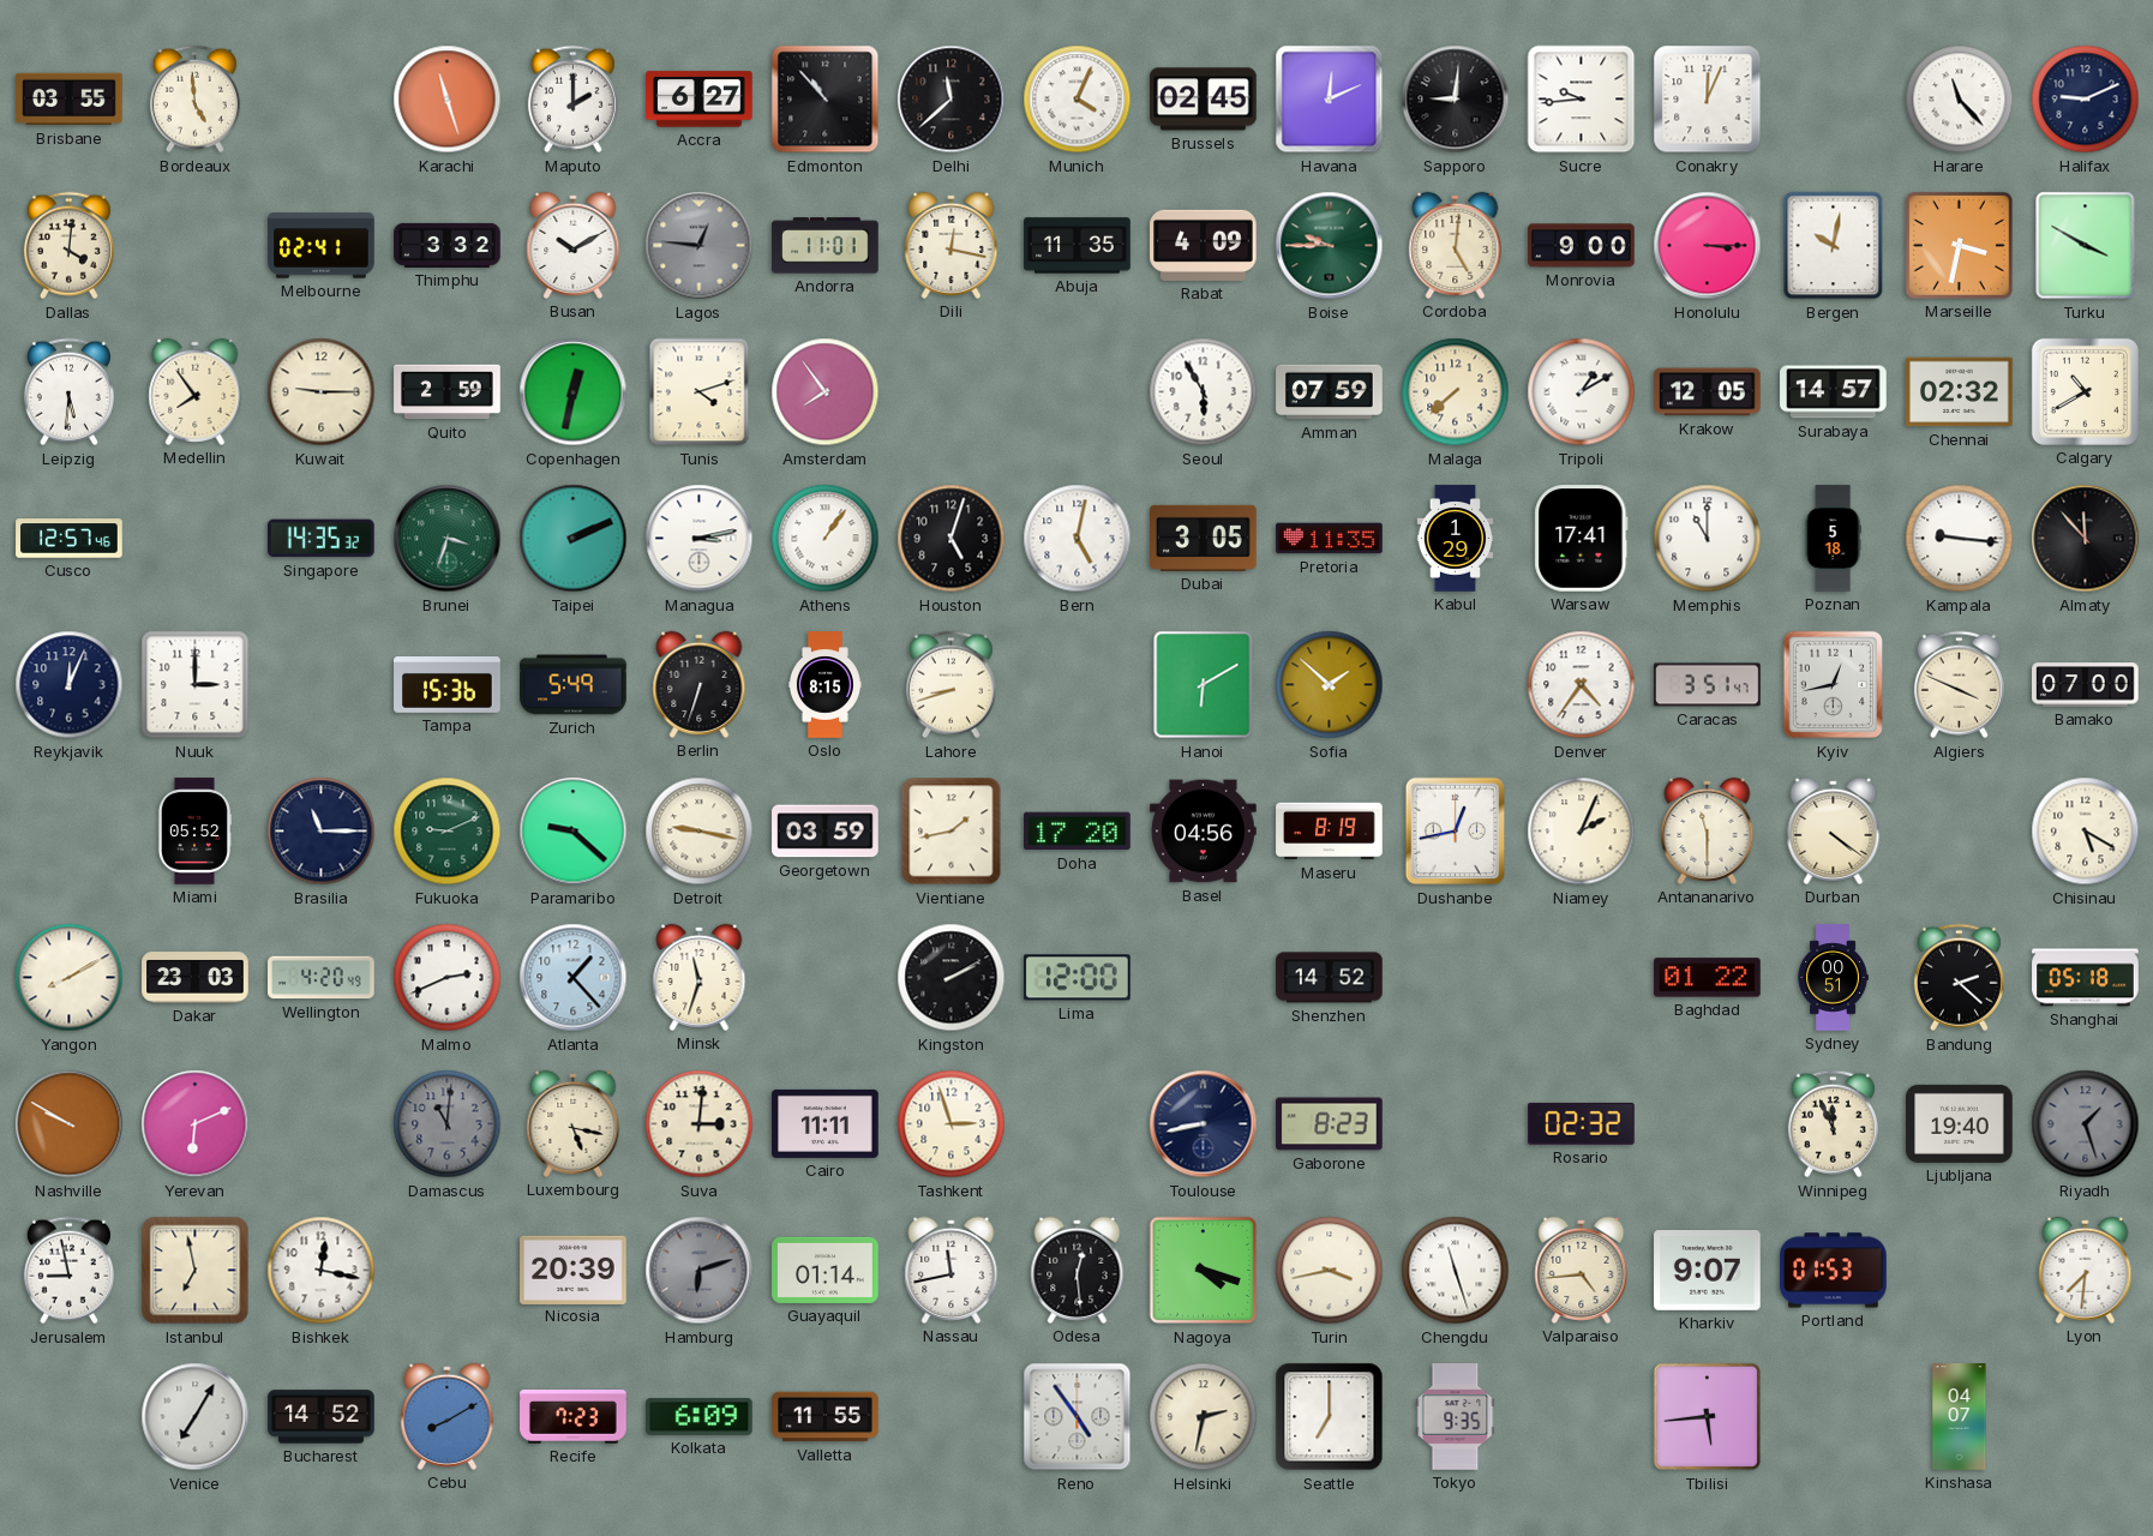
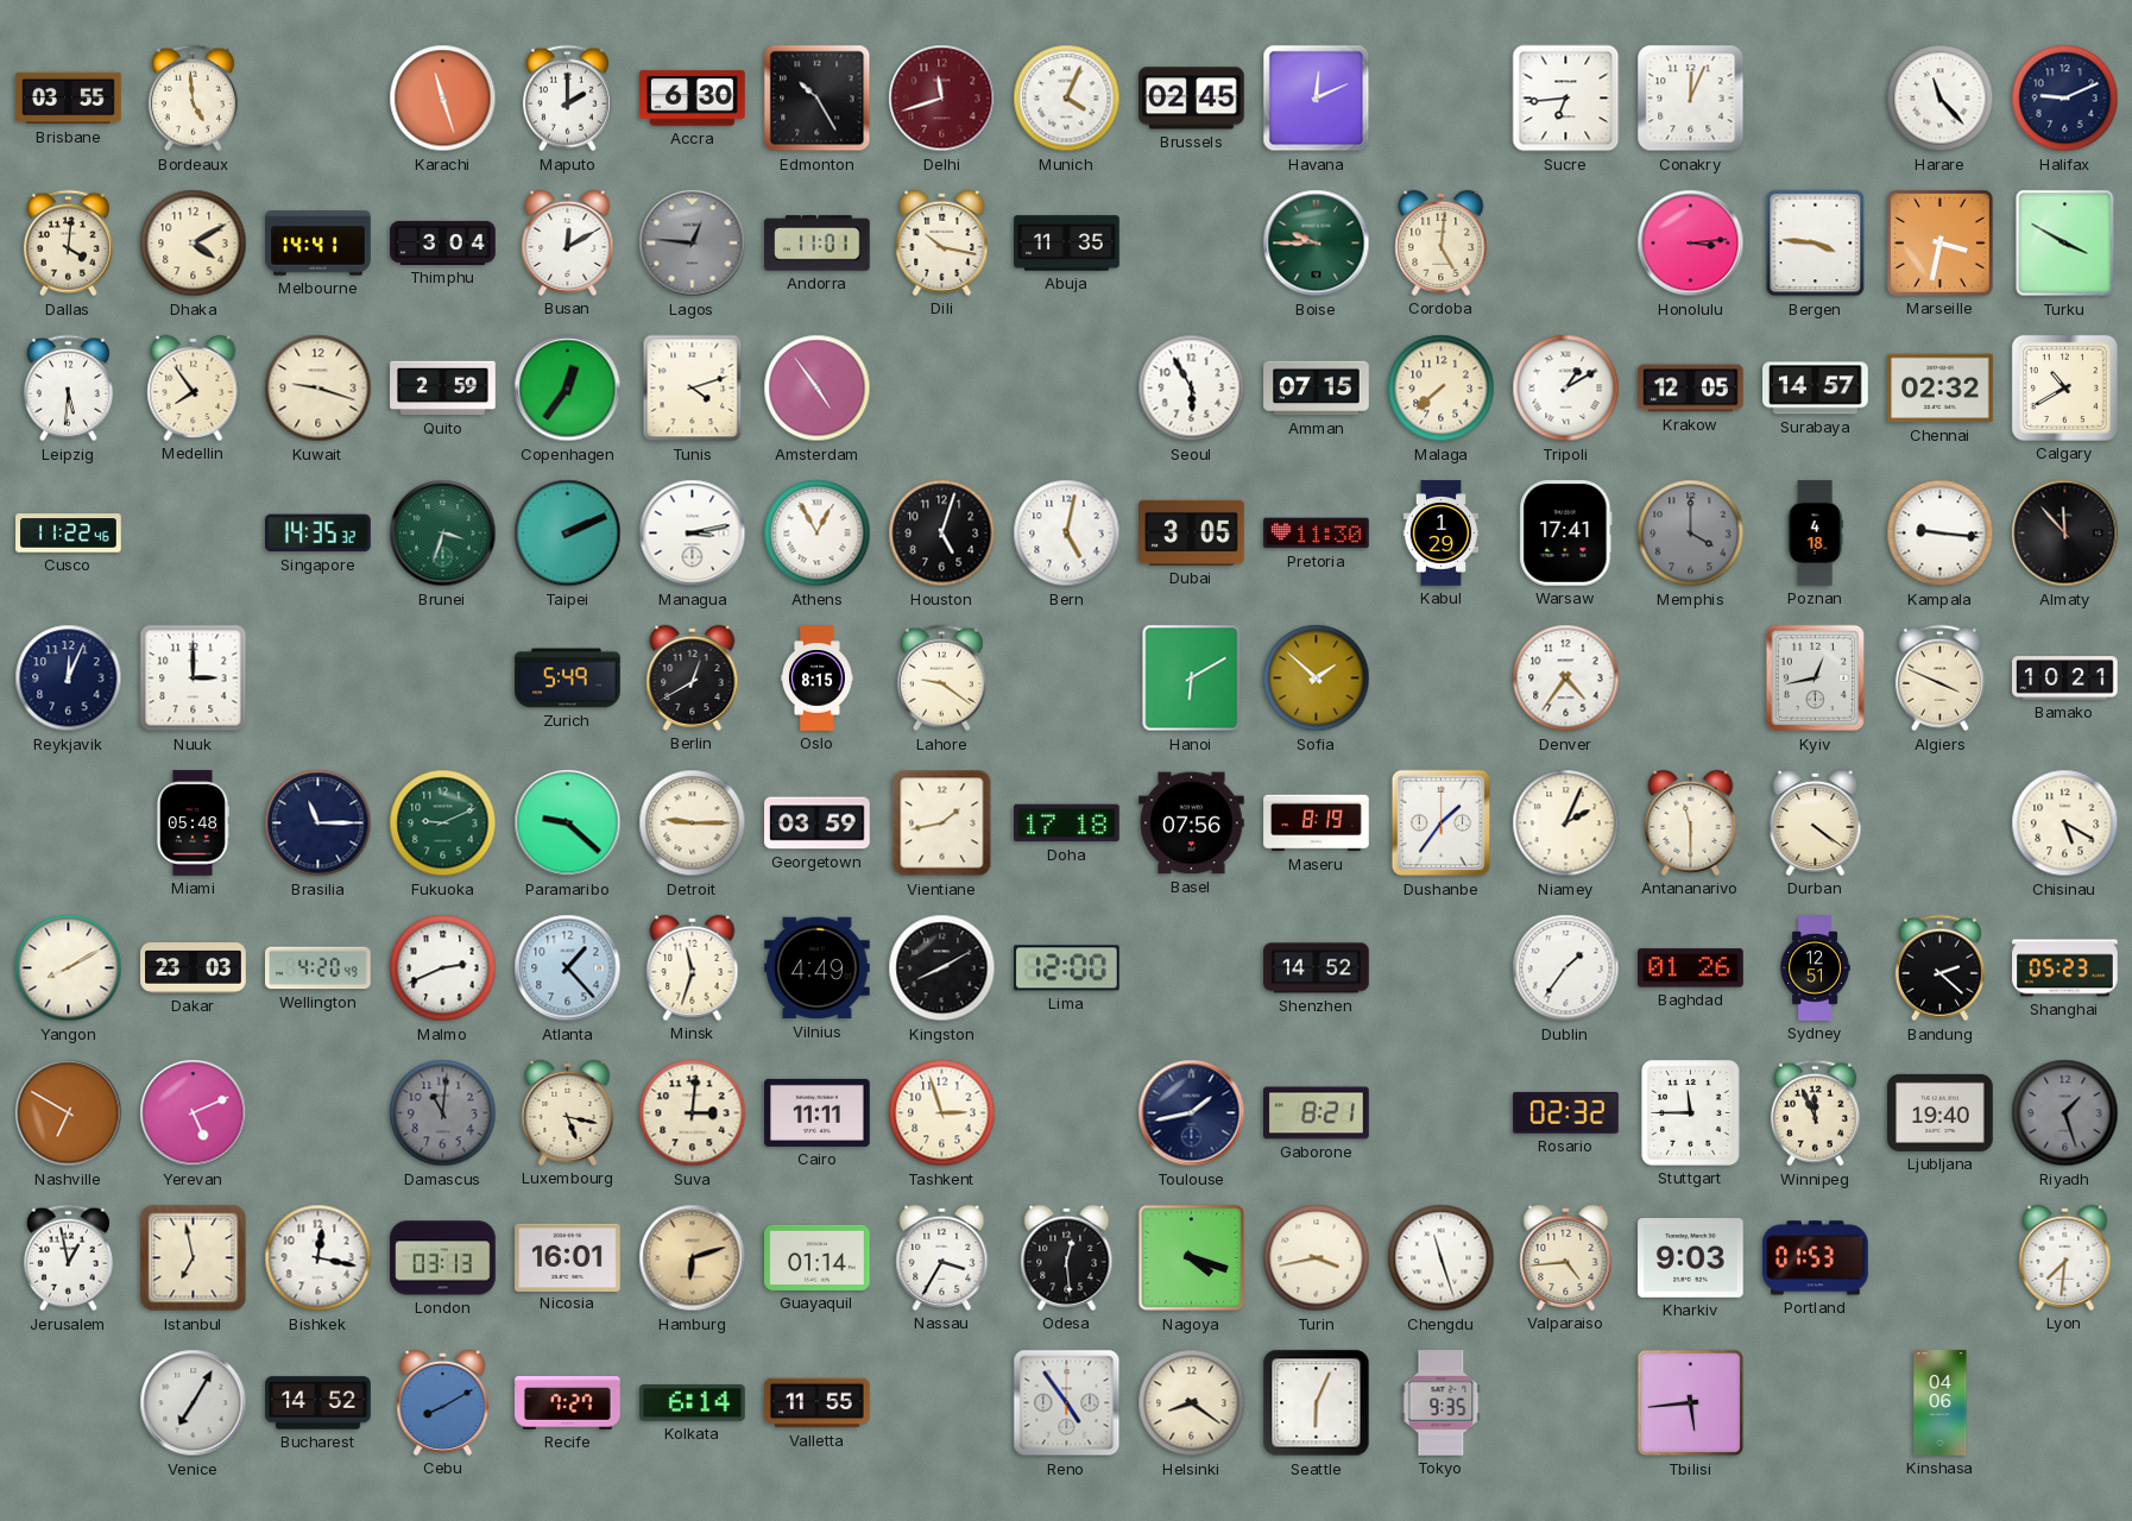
Accra: 6:27 -> 6:30 (693, 99)
Edmonton: 10:53 -> 10:25 (818, 99)
Delhi: 11:38 -> 11:42 (942, 99)
Delhi dial: black -> burgundy (942, 99)
Sapporo: 9:01 -> none (1456, 100)
Sucre: 9:44 -> 6:44 (1566, 99)
Dhaka: none -> 4:10 (194, 244)
Melbourne: 02:41 -> 14:41 (318, 244)
Thimphu: 3:32 -> 3:04 (443, 242)
Busan: 10:10 -> 12:10 (568, 242)
Dili: 12:17 -> 10:17 (942, 242)
Rabat: 4:09 -> none (1204, 245)
Monrovia: 9:00 -> none (1582, 246)
Honolulu: 3:15 -> 3:14 (1691, 244)
Bergen: 10:02 -> 3:46 (1816, 244)
Kuwait: 9:15 -> 9:18 (318, 389)
Copenhagen: 12:32 -> 12:36 (568, 389)
Amsterdam: 7:54 -> 4:54 (818, 389)
Amman: 07:59 -> 07:15 (1317, 389)
Cusco: 12:57 -> 11:22 (69, 534)
Athens: 1:06 -> 12:55 (818, 534)
Pretoria: 11:35 -> 11:30 (1317, 534)
Memphis: 11:00 -> 4:00 (1691, 534)
Memphis dial: white -> grey (1691, 534)
Poznan: 5:18 -> 4:18 (1815, 534)
Tampa: 15:36 -> none (448, 685)
Berlin: 6:33 -> 12:40 (693, 677)
Lahore: 8:42 -> 9:21 (941, 679)
Caracas: 3:51 -> none (1708, 685)
Bamako: 07:00 -> 10:21 (2065, 679)
Miami: 05:52 -> 05:48 (193, 823)
Detroit: 9:17 -> 9:15 (693, 823)
Doha: 17:20 -> 17:18 (1067, 823)
Basel: 04:56 -> 07:56 (1192, 823)
Dushanbe: 12:43 -> 1:36 (1442, 823)
Vilnius: none -> 4:49 (818, 968)
Kingston: 2:10 -> 8:10 (942, 968)
Dublin: none -> 1:36 (1566, 968)
Baghdad: 01:22 -> 01:26 (1691, 968)
Sydney: 00:51 -> 12:51 (1815, 968)
Shanghai: 05:18 -> 05:23 (2065, 968)
Nashville: 9:50 -> 6:50 (69, 1113)
Yerevan: 6:11 -> 5:11 (194, 1113)
Toulouse: 8:43 -> 1:43 (1192, 1113)
Gaborone: 8:23 -> 8:21 (1317, 1113)
Stuttgart: none -> 11:45 (1691, 1113)
Jerusalem: 8:58 -> 12:58 (68, 1258)
London: none -> 03:13 (443, 1258)
Nicosia: 20:39 -> 16:01 (568, 1257)
Hamburg dial: grey -> champagne (693, 1258)
Nassau: 11:43 -> 3:35 (942, 1257)
Kharkiv: 9:07 -> 9:03 (1691, 1258)
Recife: 7:23 -> 7:27 (568, 1403)
Kolkata: 6:09 -> 6:14 (693, 1403)
Helsinki: 2:32 -> 8:21 (1192, 1403)
Seattle: 7:00 -> 6:04 (1317, 1403)
Kinshasa: 04:07 -> 04:06 (1941, 1403)
